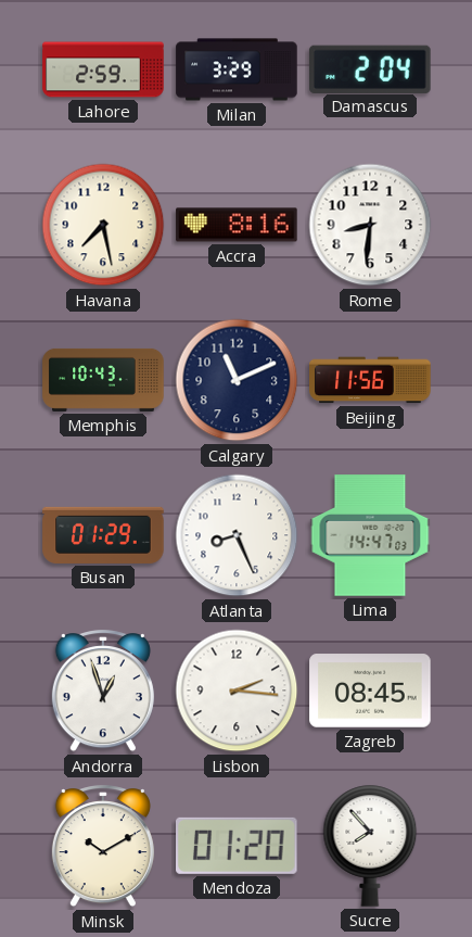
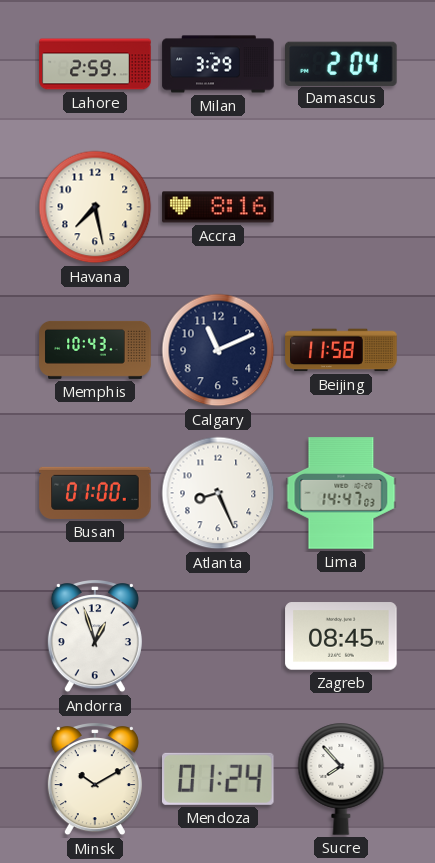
Rome: 8:31 -> none (370, 225)
Beijing: 11:56 -> 11:58 (341, 350)
Busan: 01:29 -> 01:00 (95, 493)
Lisbon: 2:16 -> none (237, 691)
Mendoza: 01:20 -> 01:24 (219, 779)
